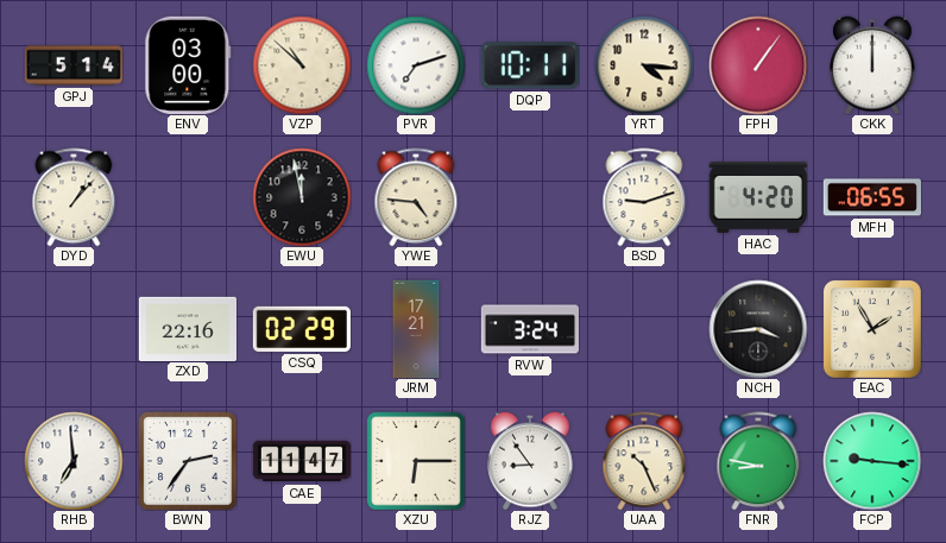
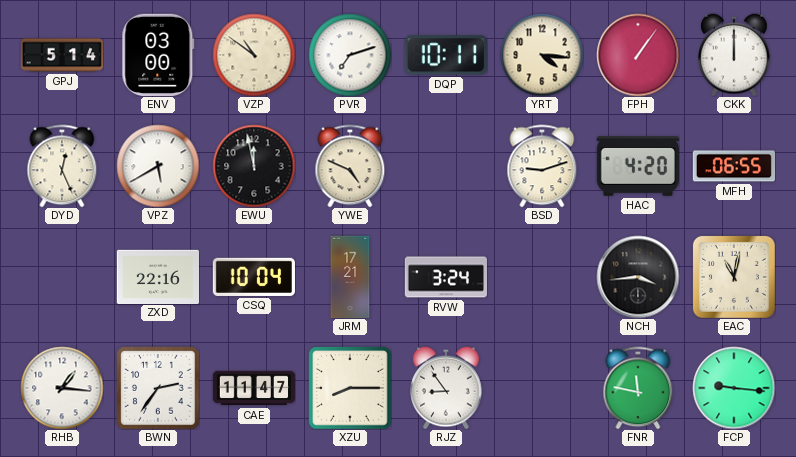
VZP: 10:52 -> 10:51 (254, 55)
DYD: 1:07 -> 12:26 (62, 166)
VPZ: none -> 5:40 (158, 166)
YWE: 4:46 -> 4:49 (350, 166)
CSQ: 02:29 -> 10:04 (253, 277)
EAC: 1:55 -> 11:02 (734, 277)
RHB: 6:59 -> 1:16 (62, 388)
XZU: 6:15 -> 8:15 (350, 388)
UAA: 10:26 -> none (644, 461)
FNR: 8:47 -> 11:47 (638, 388)
